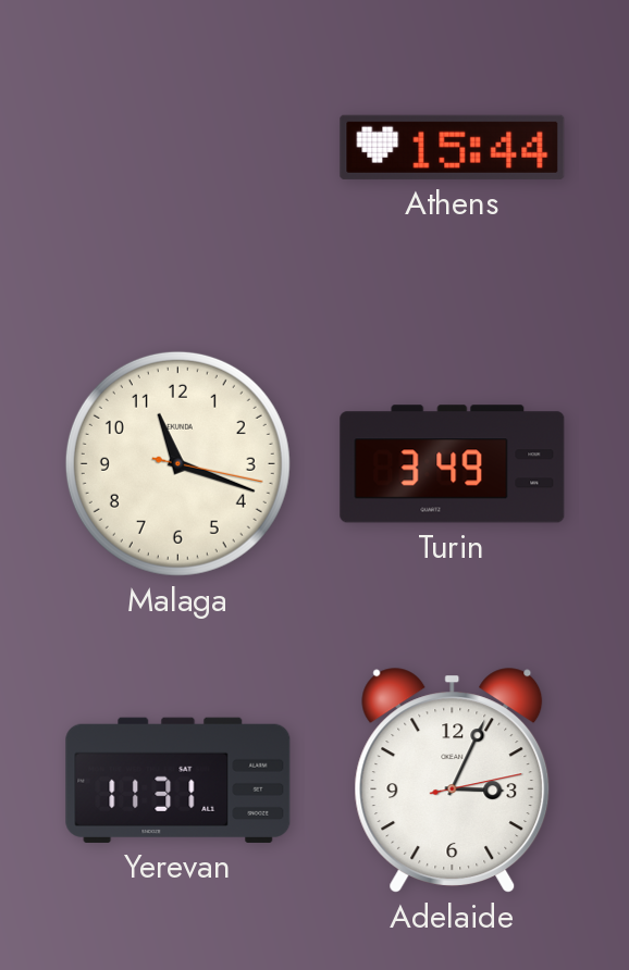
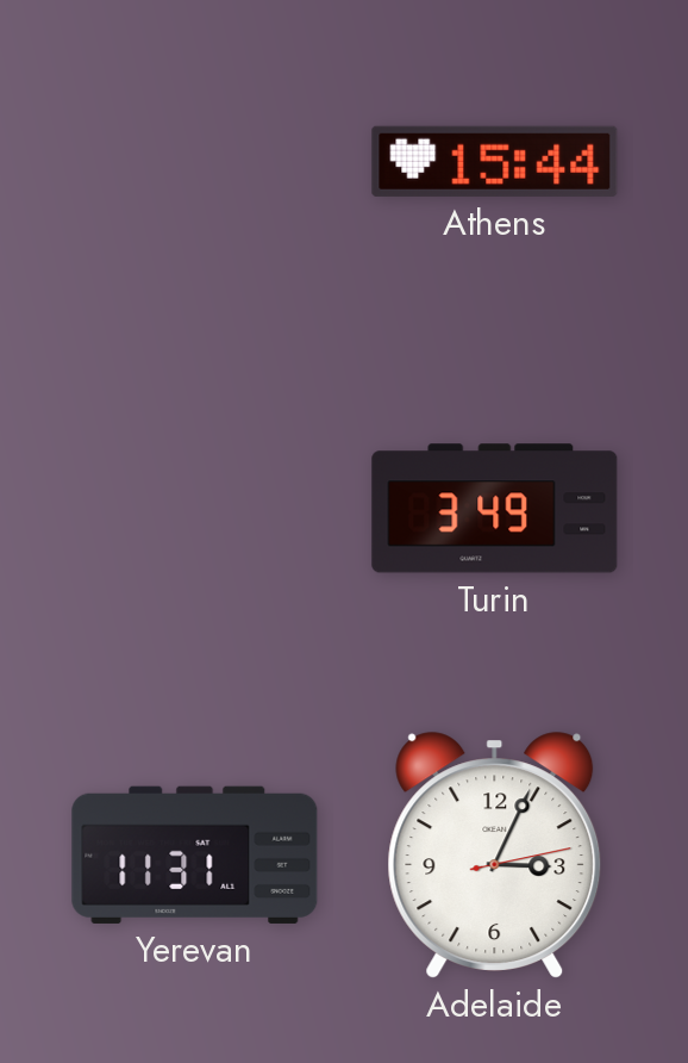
Malaga: 11:18 -> none (177, 463)
